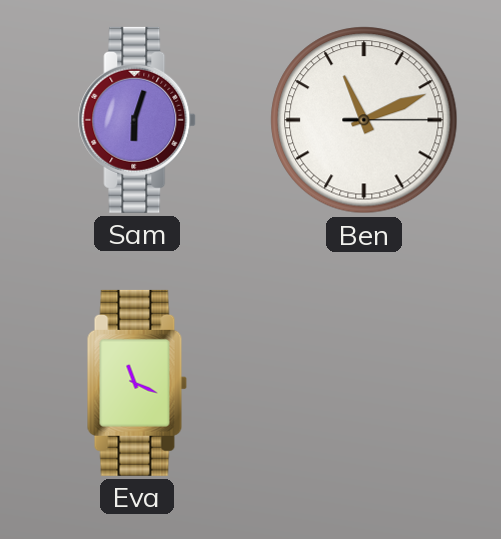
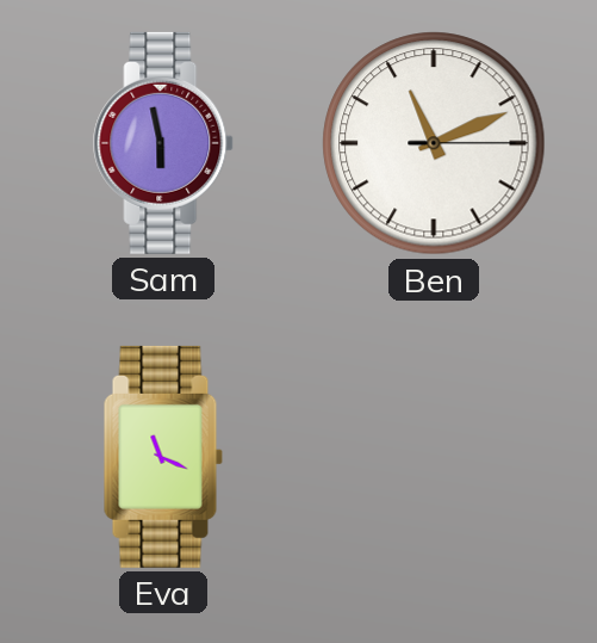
Sam: 6:03 -> 5:58 (164, 143)
